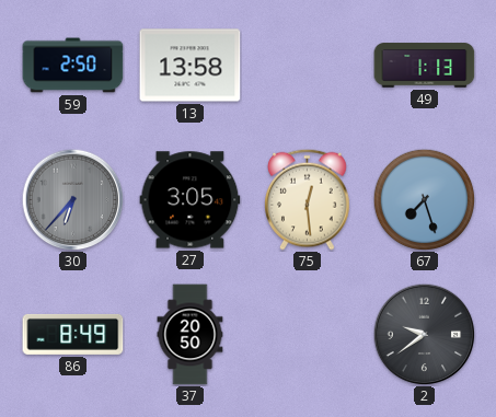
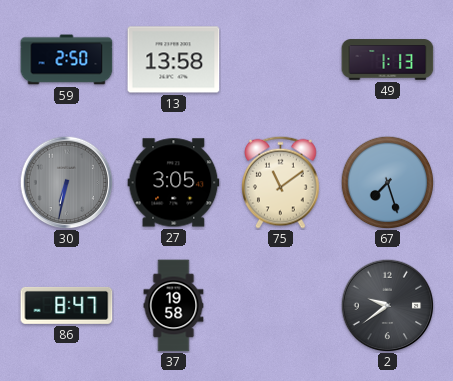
30: 6:37 -> 6:32 (66, 182)
75: 12:29 -> 11:09 (281, 182)
86: 8:49 -> 8:47 (67, 305)
37: 20:50 -> 19:58 (174, 306)
